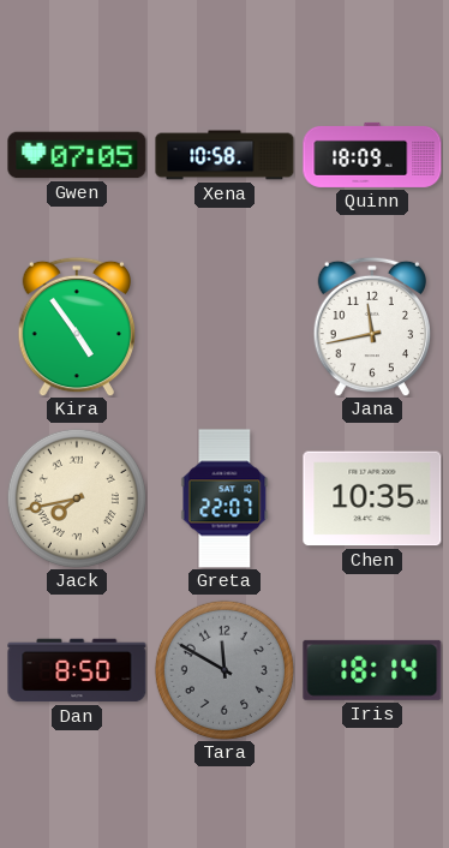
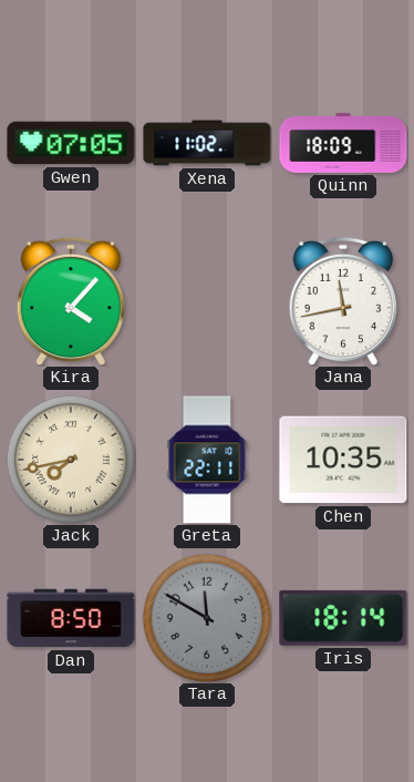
Xena: 10:58 -> 11:02 (207, 143)
Kira: 4:54 -> 4:07 (70, 301)
Greta: 22:07 -> 22:11 (207, 460)
